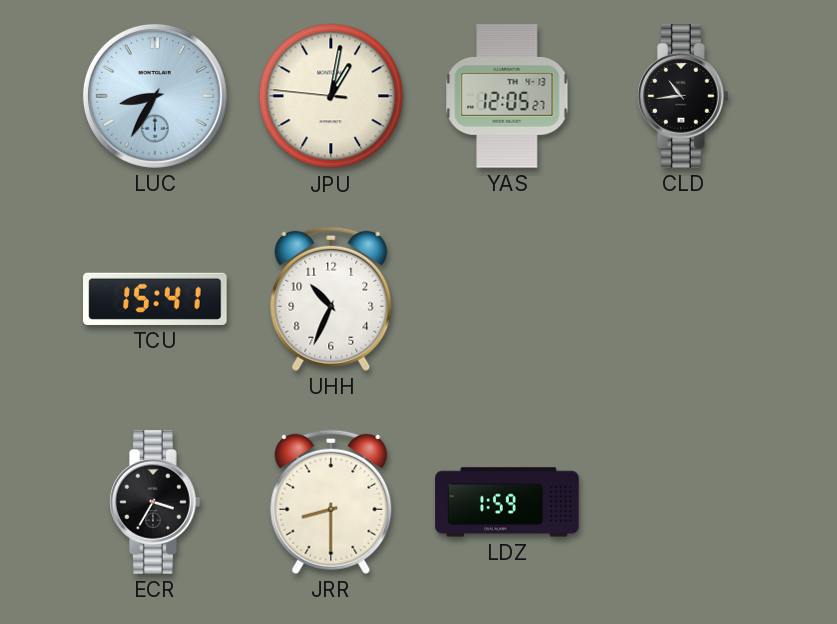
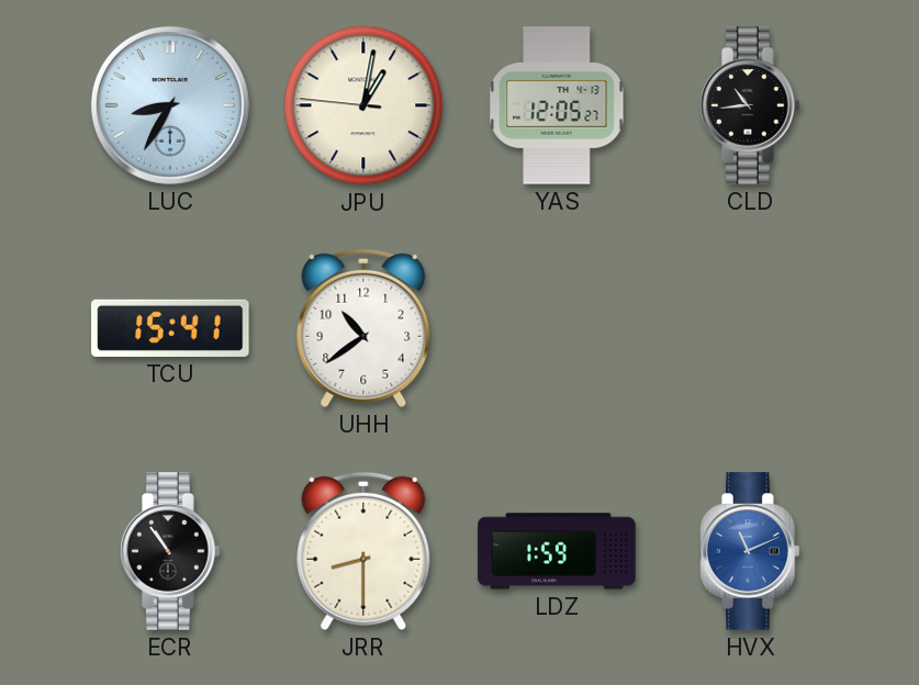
UHH: 10:34 -> 10:39 (363, 328)
ECR: 3:35 -> 10:54 (170, 551)
HVX: none -> 11:11 (750, 551)
